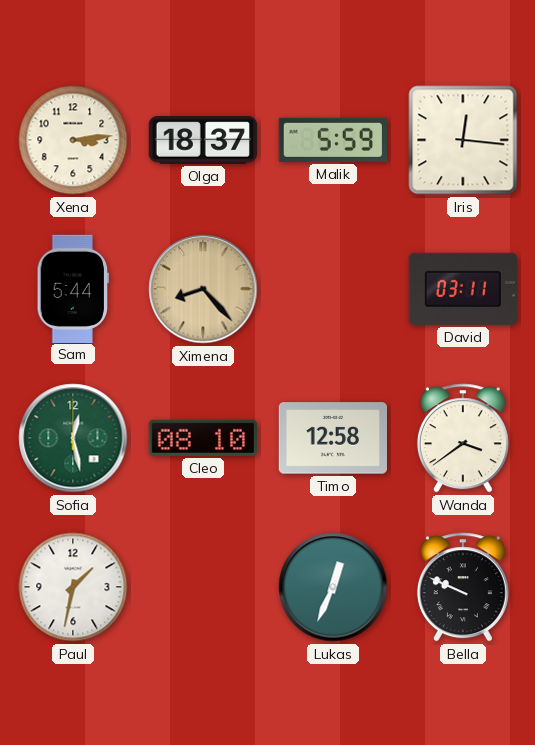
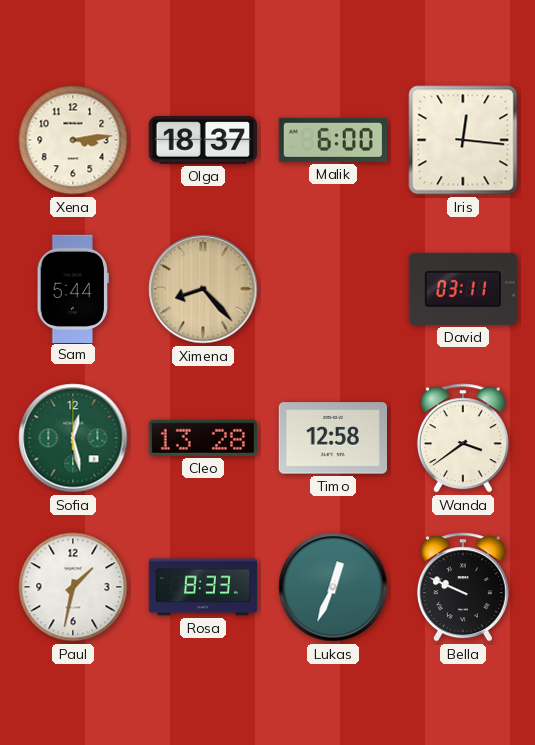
Malik: 5:59 -> 6:00 (332, 140)
Cleo: 08:10 -> 13:28 (202, 438)
Rosa: none -> 8:33 (203, 587)
